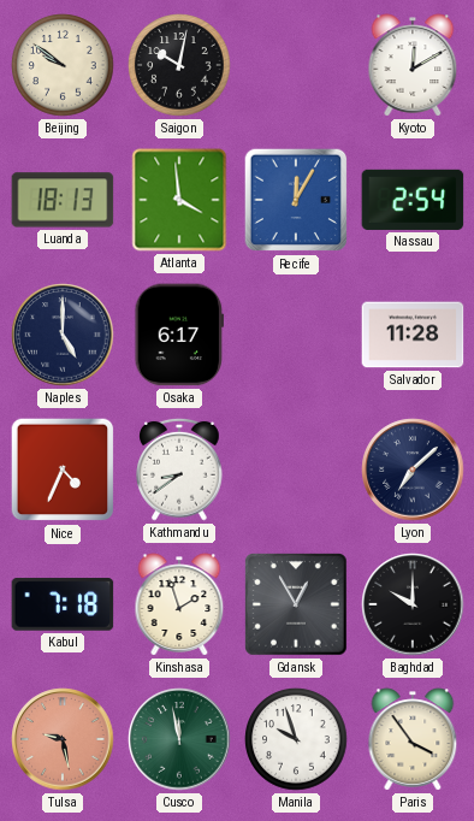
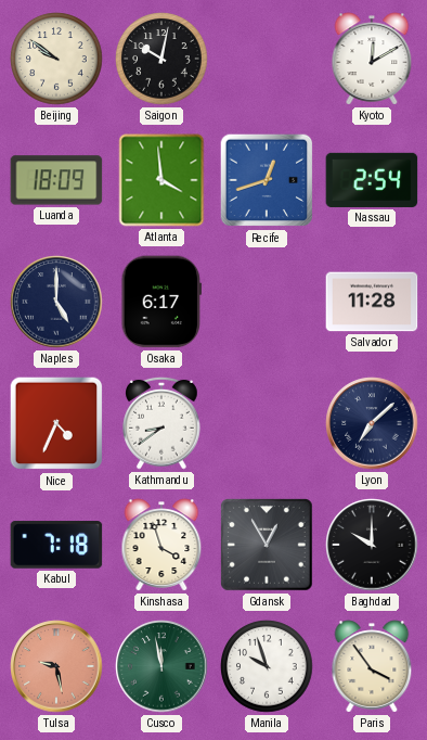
Luanda: 18:13 -> 18:09 (56, 180)
Recife: 12:05 -> 12:42 (267, 180)
Kinshasa: 1:57 -> 3:57 (161, 545)
